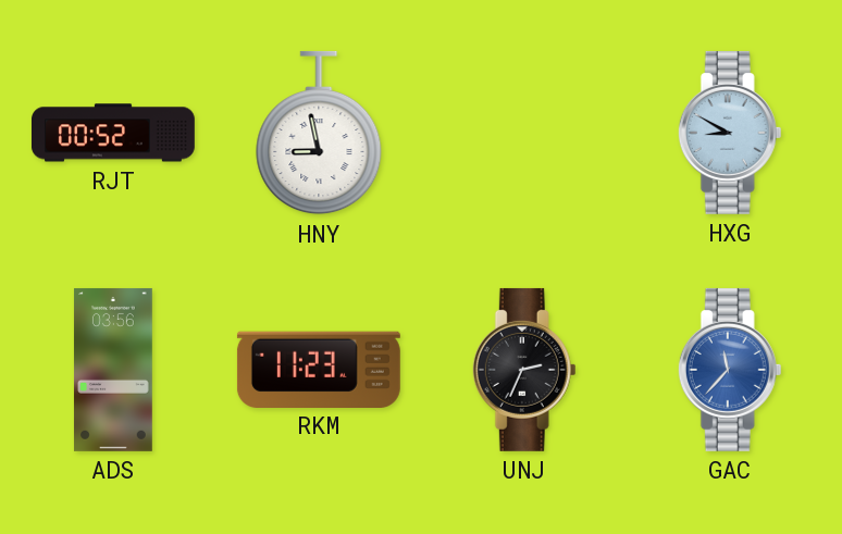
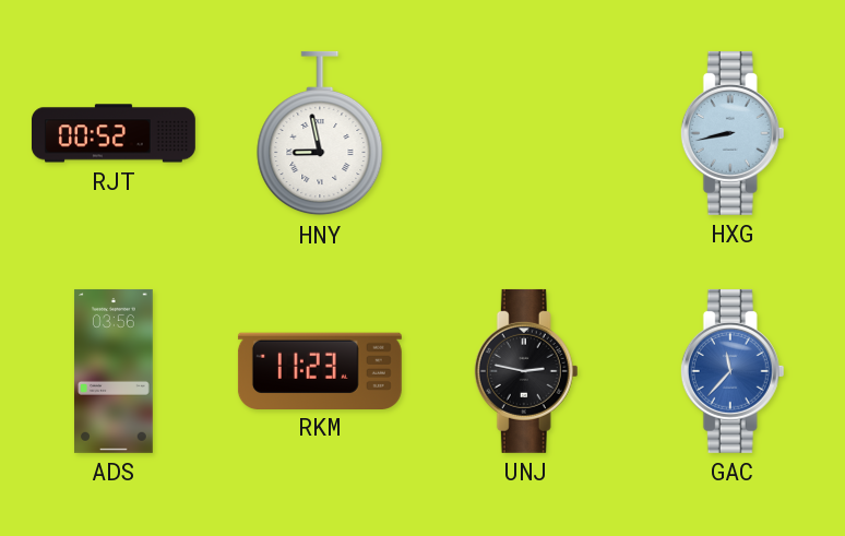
HXG: 8:50 -> 8:43 (733, 133)
UNJ: 2:34 -> 2:47 (526, 371)
